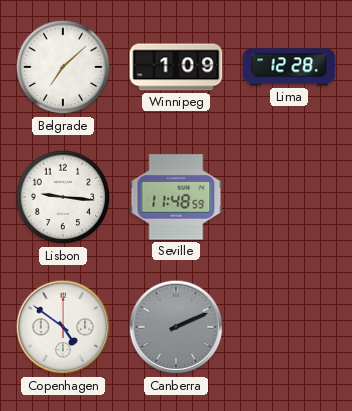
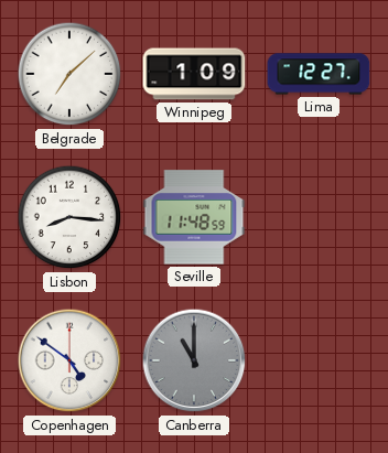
Lima: 12:28 -> 12:27 (319, 74)
Lisbon: 9:16 -> 8:16 (69, 217)
Canberra: 2:11 -> 11:00 (194, 360)
